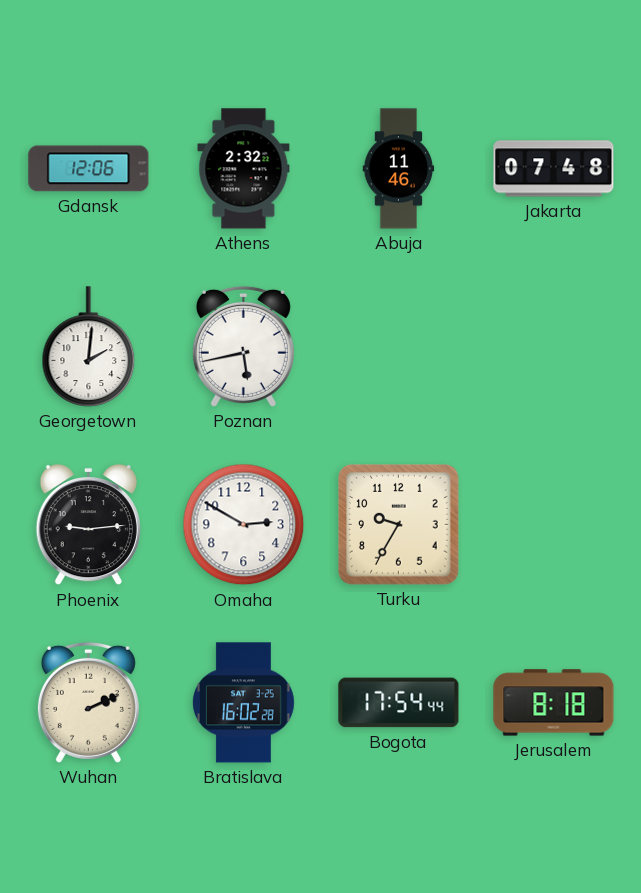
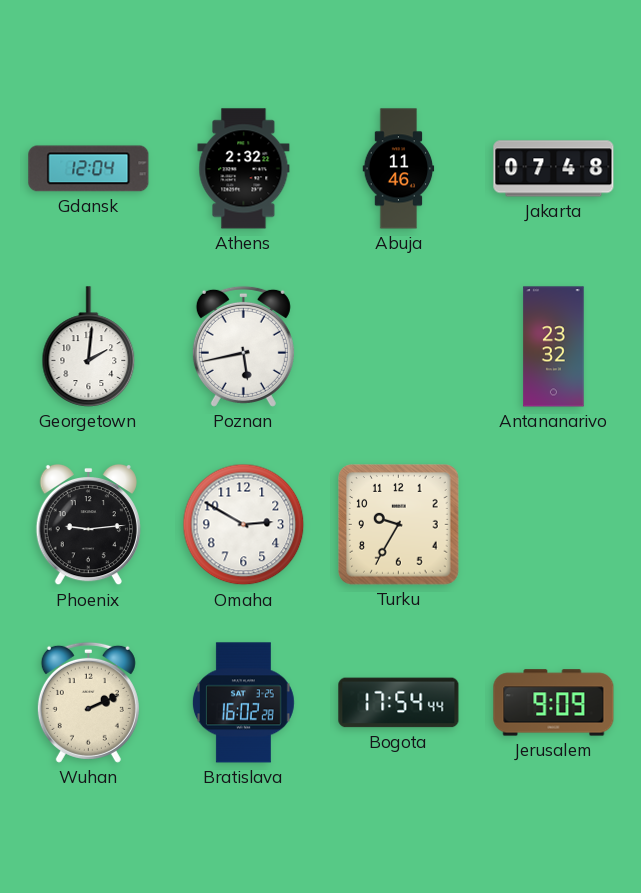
Gdansk: 12:06 -> 12:04 (89, 169)
Antananarivo: none -> 23:32 (554, 347)
Jerusalem: 8:18 -> 9:09 (554, 703)
